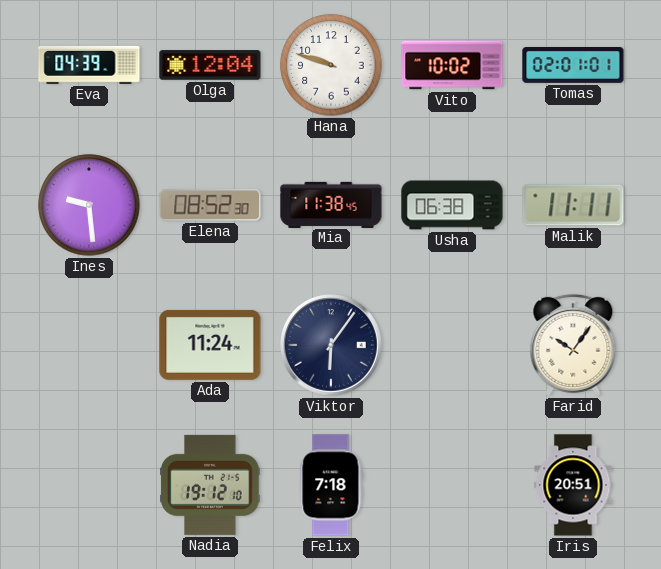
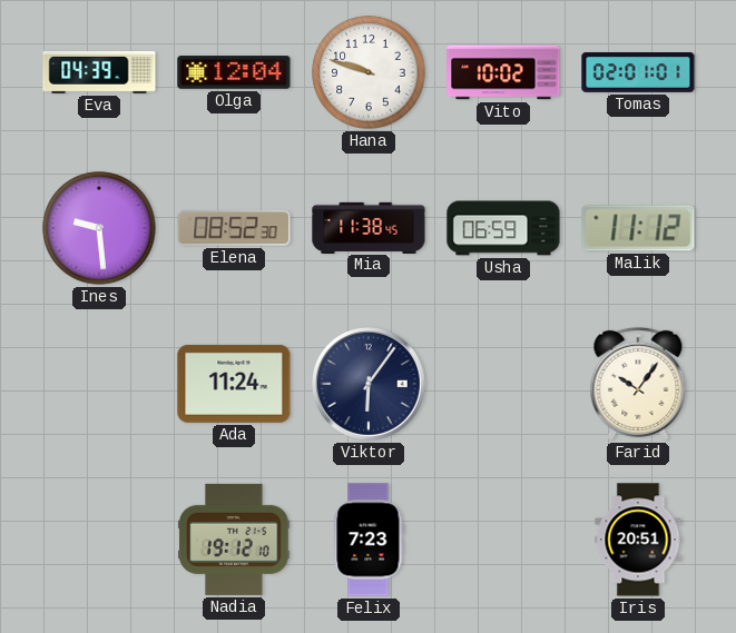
Usha: 06:38 -> 06:59 (503, 228)
Malik: 11:11 -> 11:12 (638, 228)
Felix: 7:18 -> 7:23 (369, 540)
